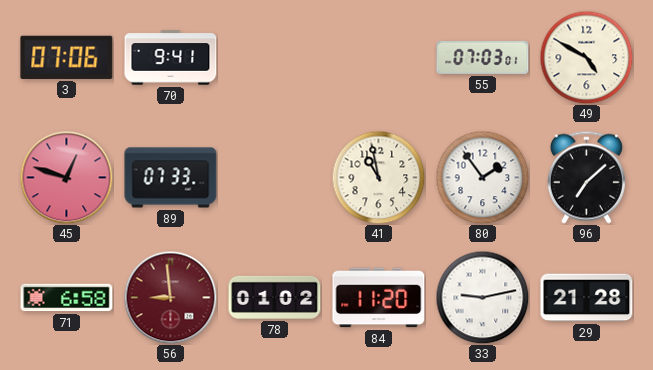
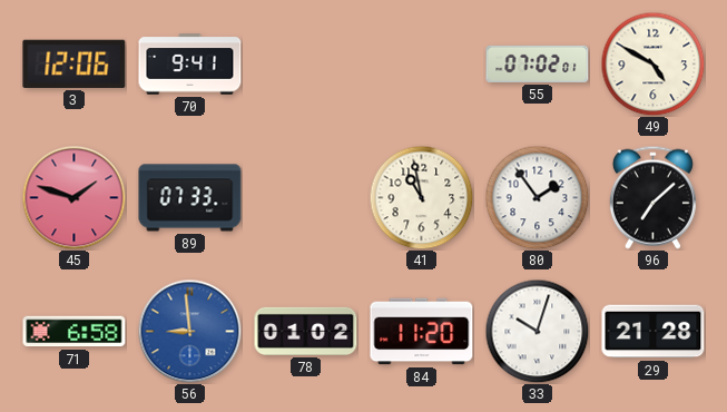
3: 07:06 -> 12:06 (75, 63)
55: 07:03 -> 07:02 (538, 63)
45: 12:48 -> 1:48 (73, 197)
56 dial: burgundy -> blue (189, 331)
33: 9:13 -> 10:03 (537, 331)
